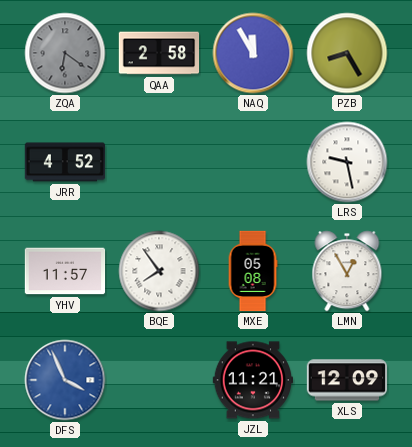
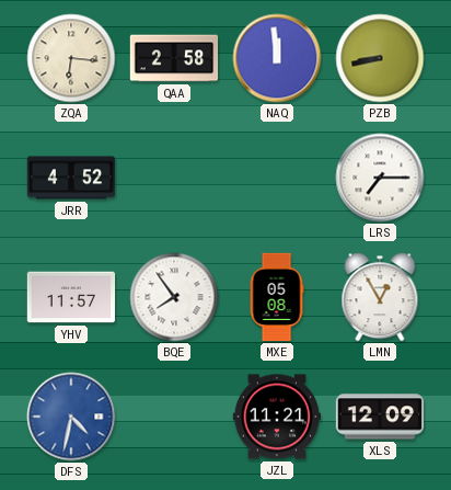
ZQA: 6:21 -> 6:16 (71, 58)
ZQA dial: grey -> cream (71, 58)
NAQ: 11:55 -> 11:59 (277, 58)
PZB: 8:25 -> 8:43 (380, 58)
LRS: 9:28 -> 7:15 (380, 178)
DFS: 3:56 -> 4:32 (71, 417)
